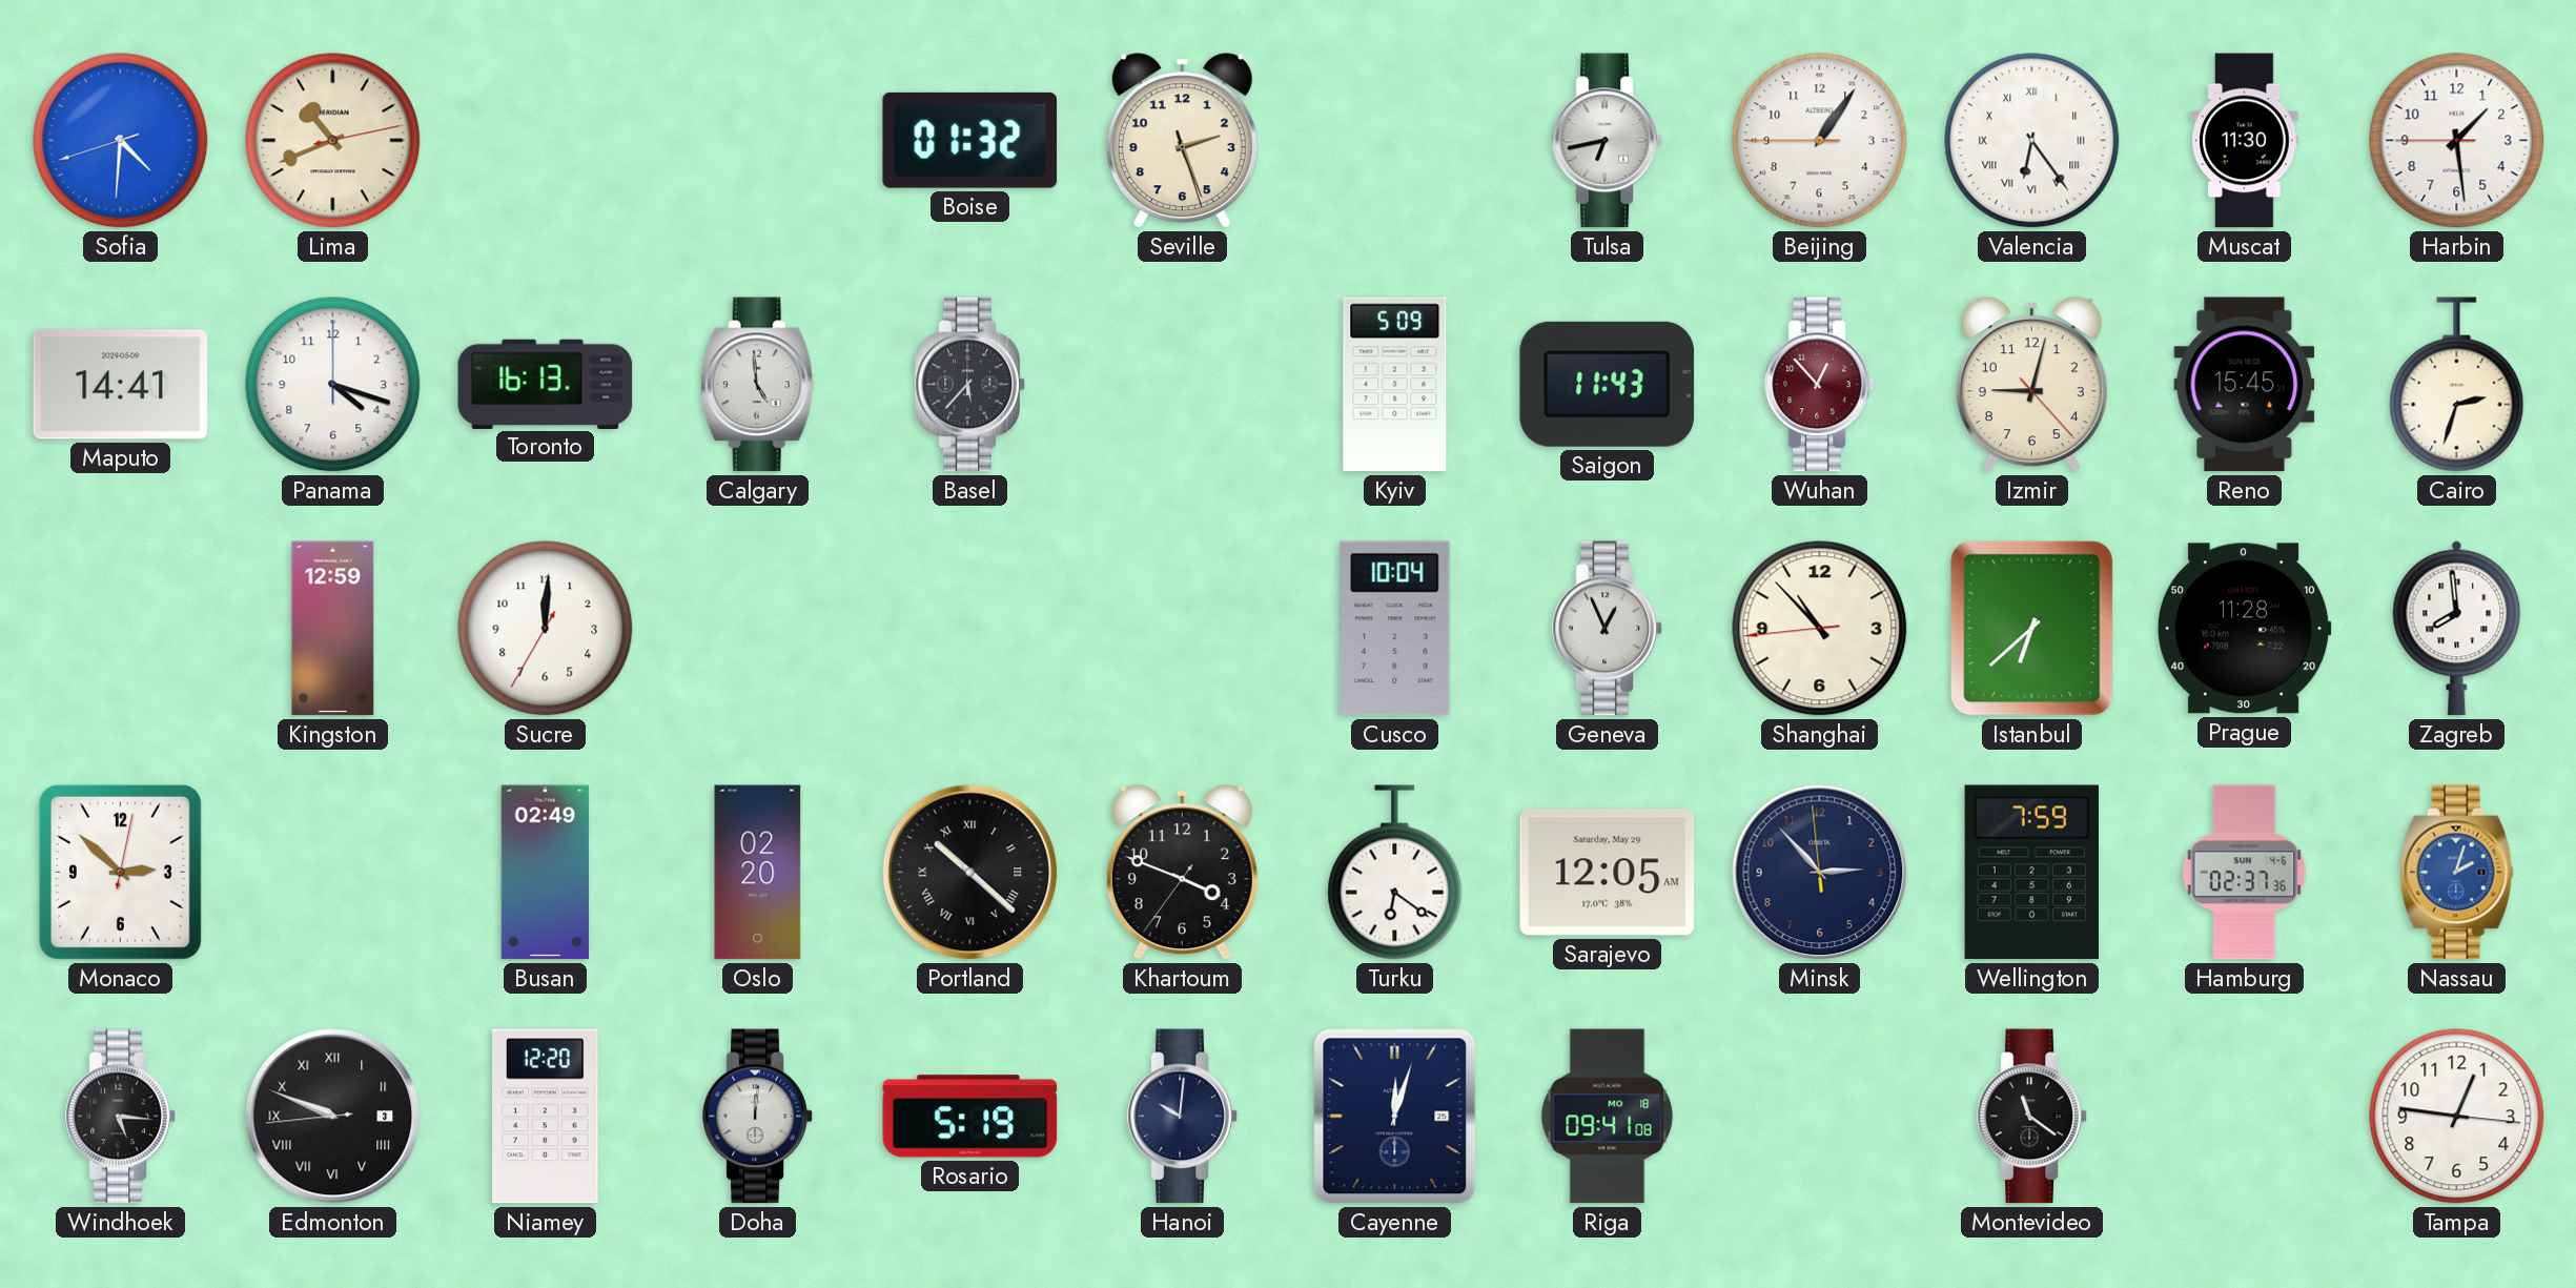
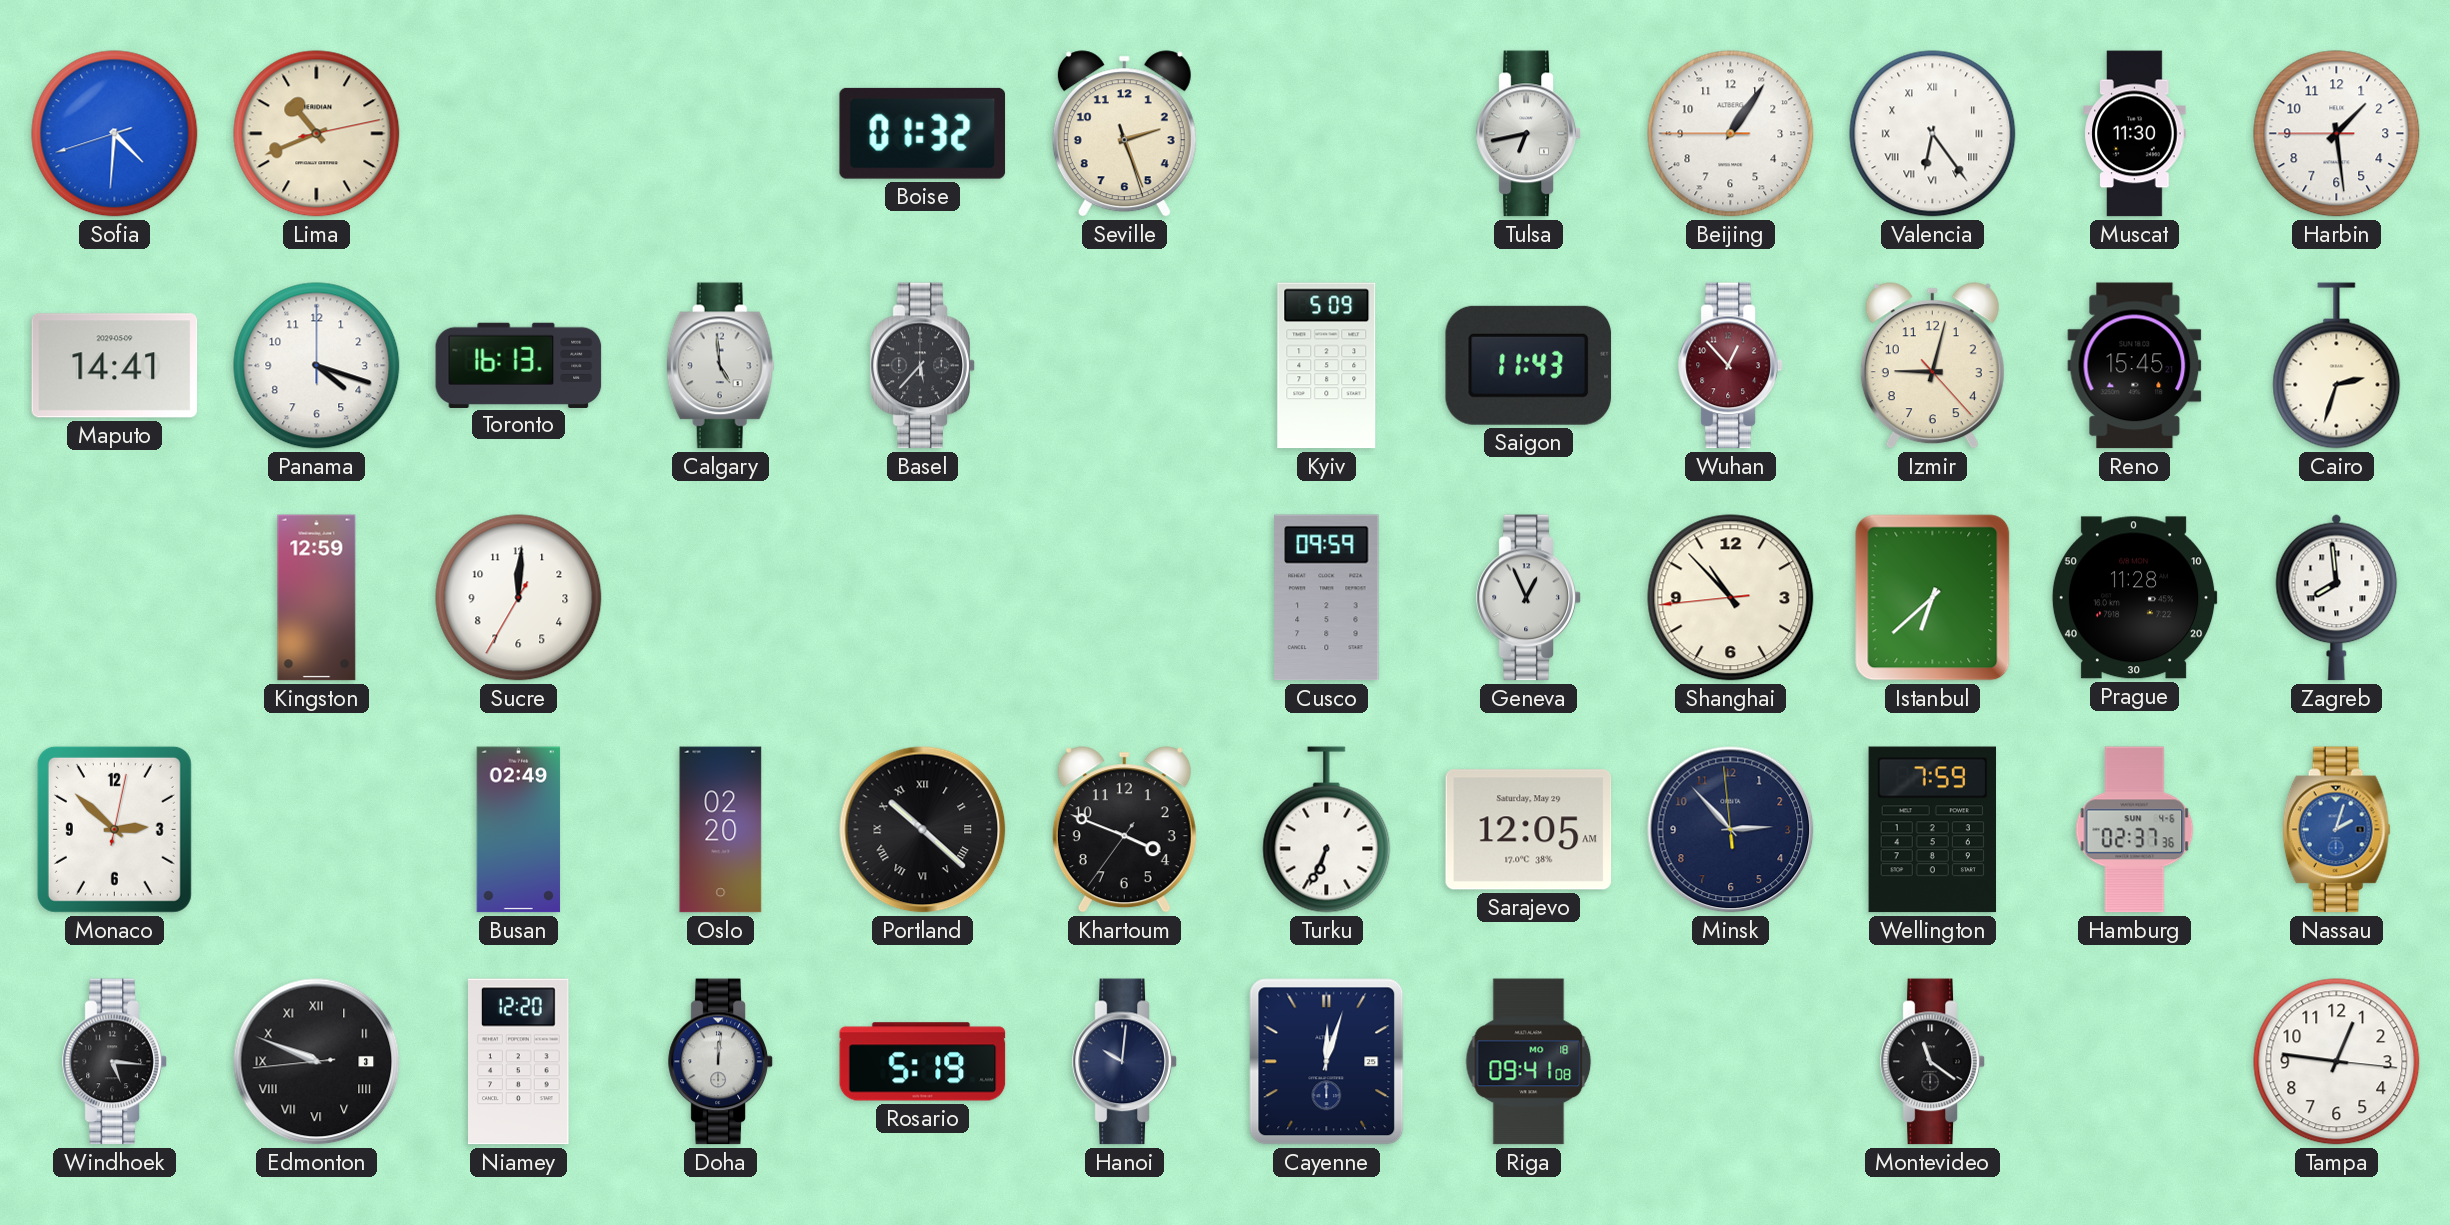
Cusco: 10:04 -> 09:59 (1327, 598)
Turku: 6:21 -> 6:34 (1327, 830)
